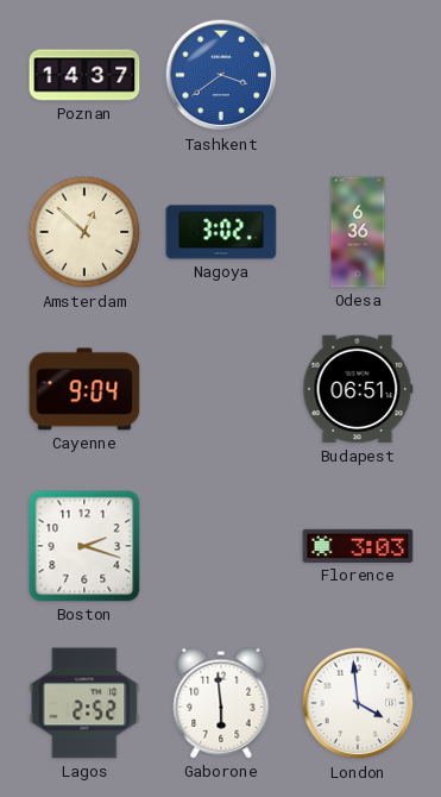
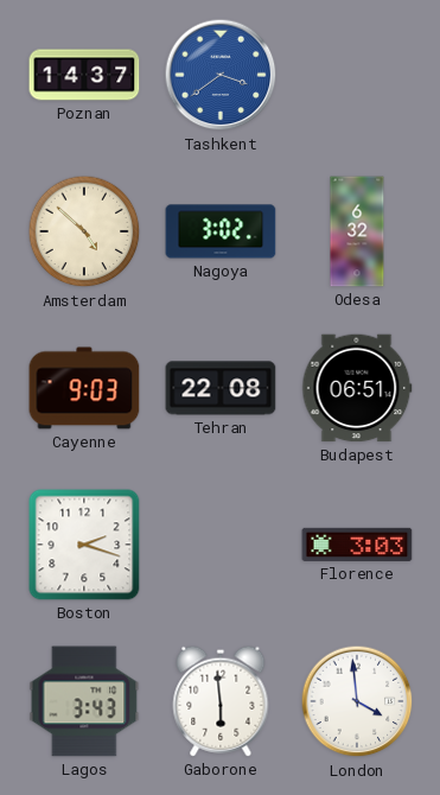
Amsterdam: 12:52 -> 4:52 (84, 231)
Odesa: 6:36 -> 6:32 (357, 231)
Cayenne: 9:04 -> 9:03 (84, 388)
Tehran: none -> 22:08 (221, 388)
Lagos: 2:52 -> 3:43 (84, 701)
